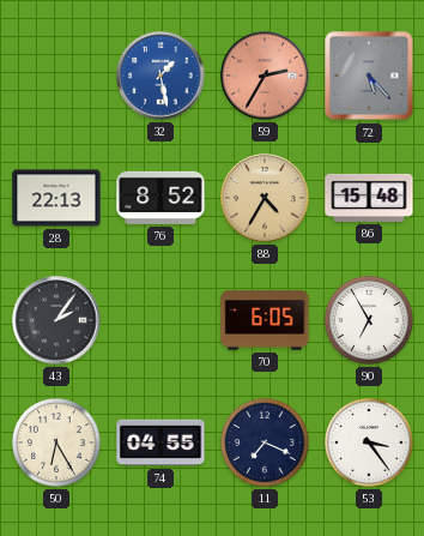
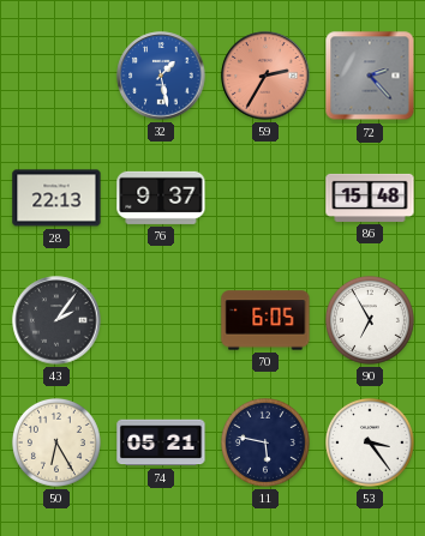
72: 5:23 -> 2:23 (370, 76)
76: 8:52 -> 9:37 (161, 198)
88: 4:35 -> none (265, 198)
74: 04:55 -> 05:21 (161, 442)
11: 7:19 -> 5:47 (265, 442)
